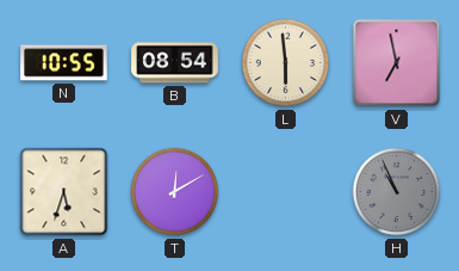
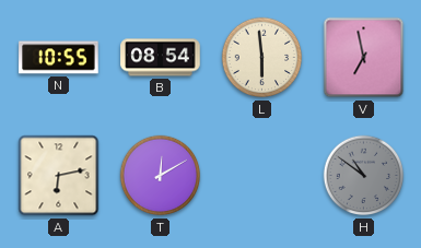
A: 5:33 -> 6:13 (59, 176)
H: 10:56 -> 10:51 (364, 176)
